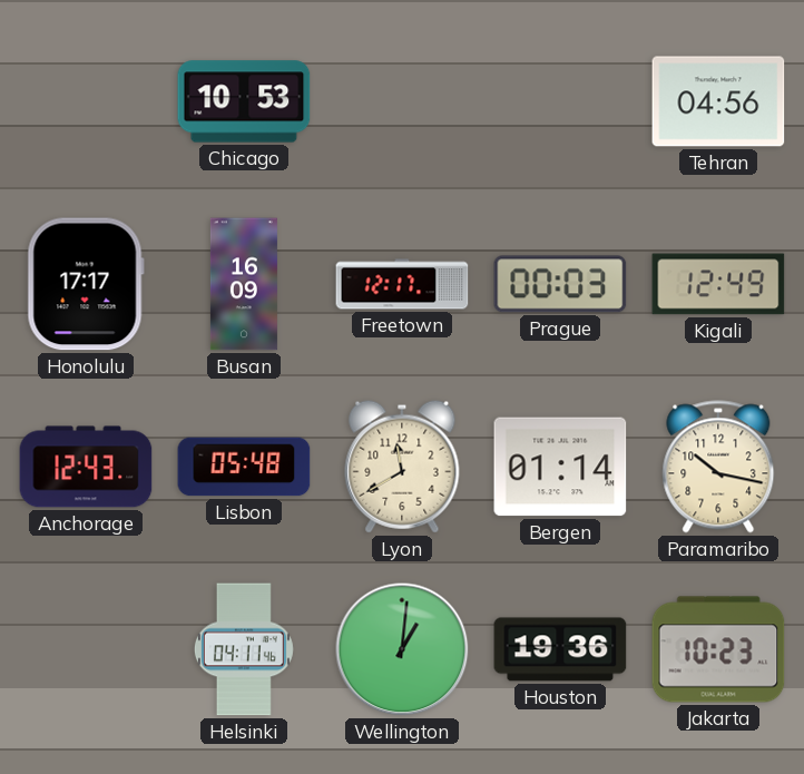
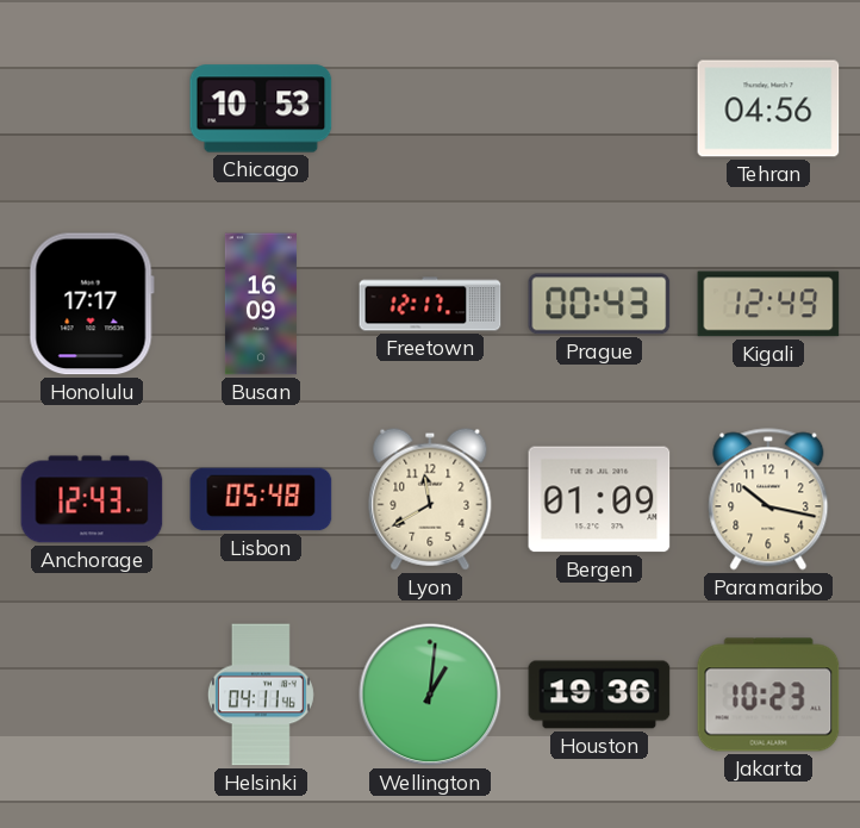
Prague: 00:03 -> 00:43 (599, 304)
Bergen: 01:14 -> 01:09 (599, 499)
